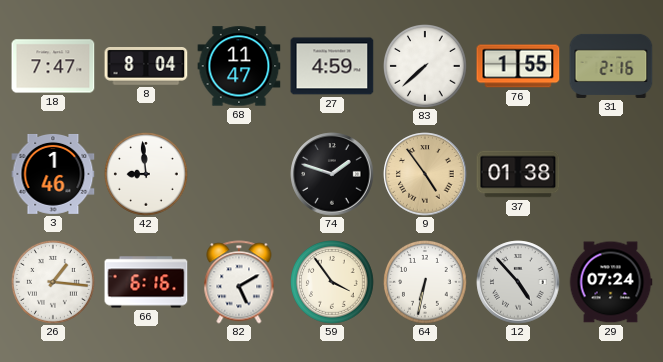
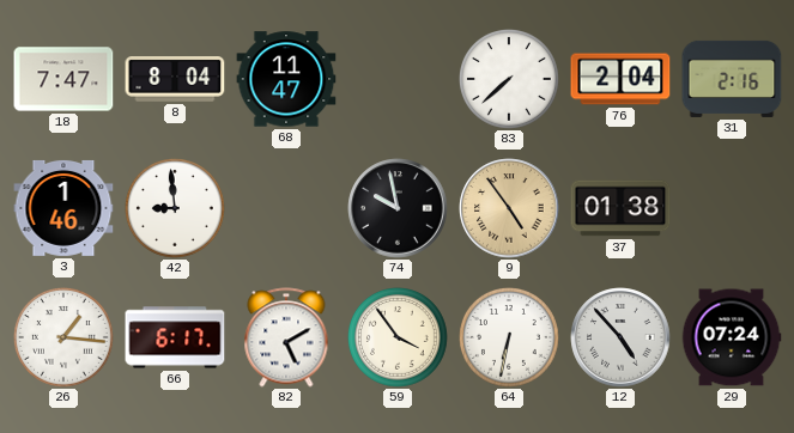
27: 4:59 -> none (332, 66)
76: 1:55 -> 2:04 (620, 79)
74: 1:48 -> 9:58 (398, 208)
66: 6:16 -> 6:17 (175, 337)
